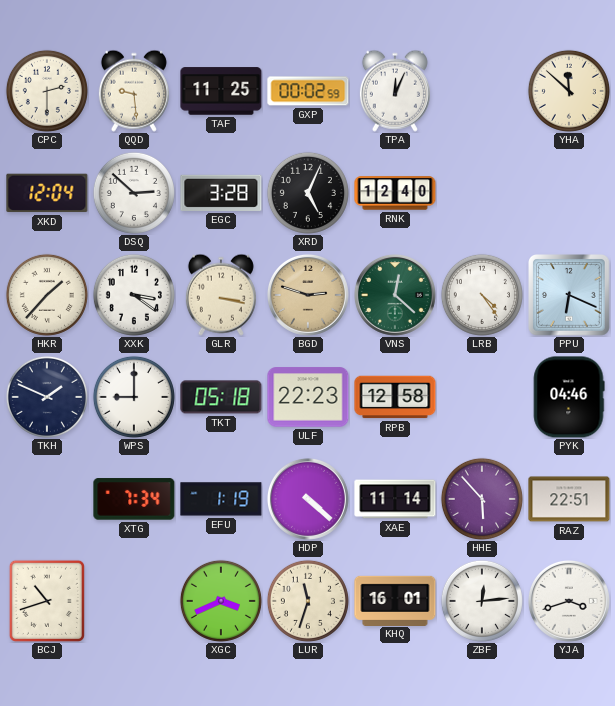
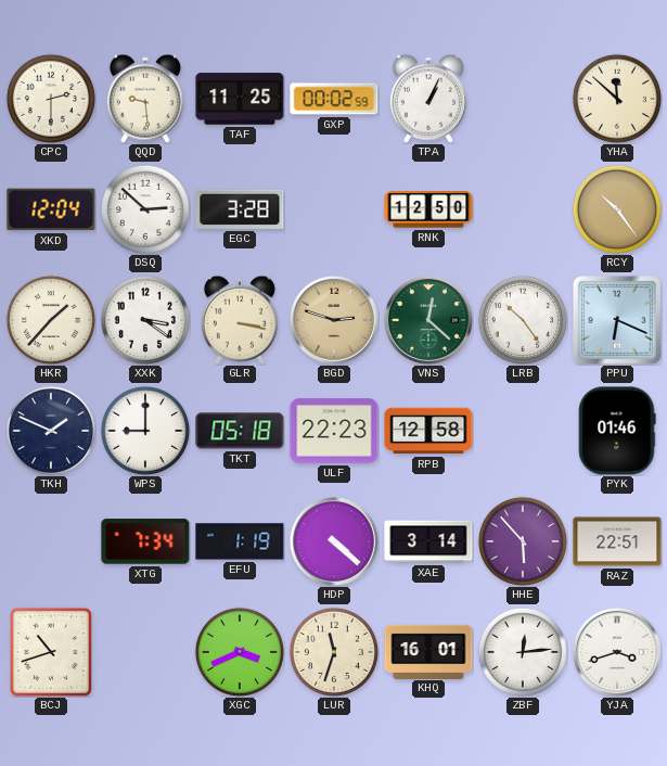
TPA: 12:04 -> 1:04 (428, 99)
XRD: 5:04 -> none (308, 193)
RNK: 12:40 -> 12:50 (428, 209)
RCY: none -> 10:24 (617, 209)
LRB: 4:24 -> 10:24 (523, 320)
PYK: 04:46 -> 01:46 (617, 431)
XAE: 11:14 -> 3:14 (428, 541)
